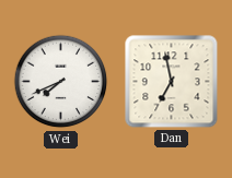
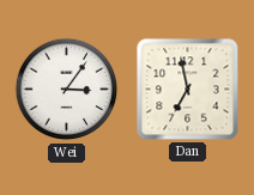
Wei: 7:41 -> 3:06 (67, 90)
